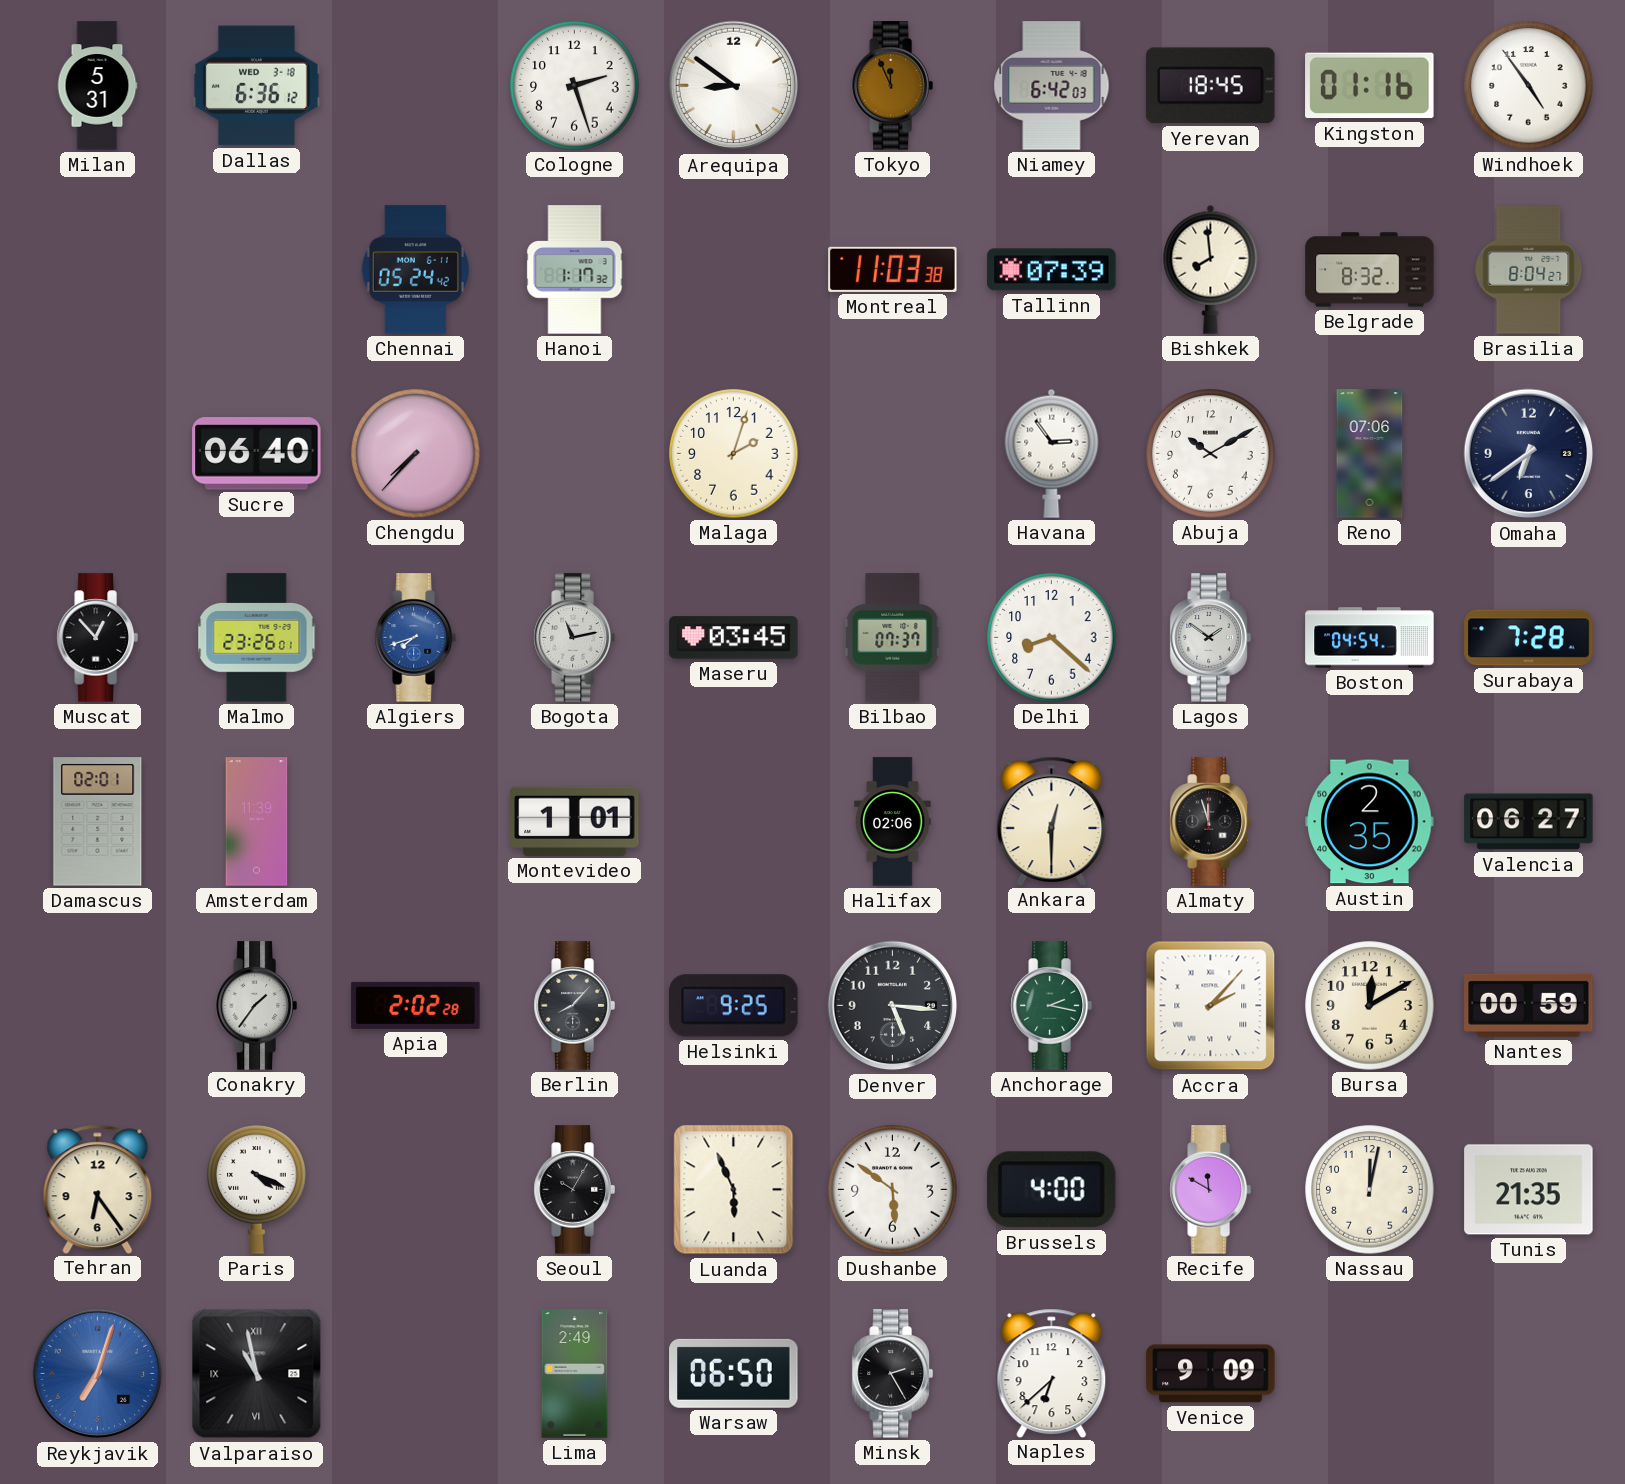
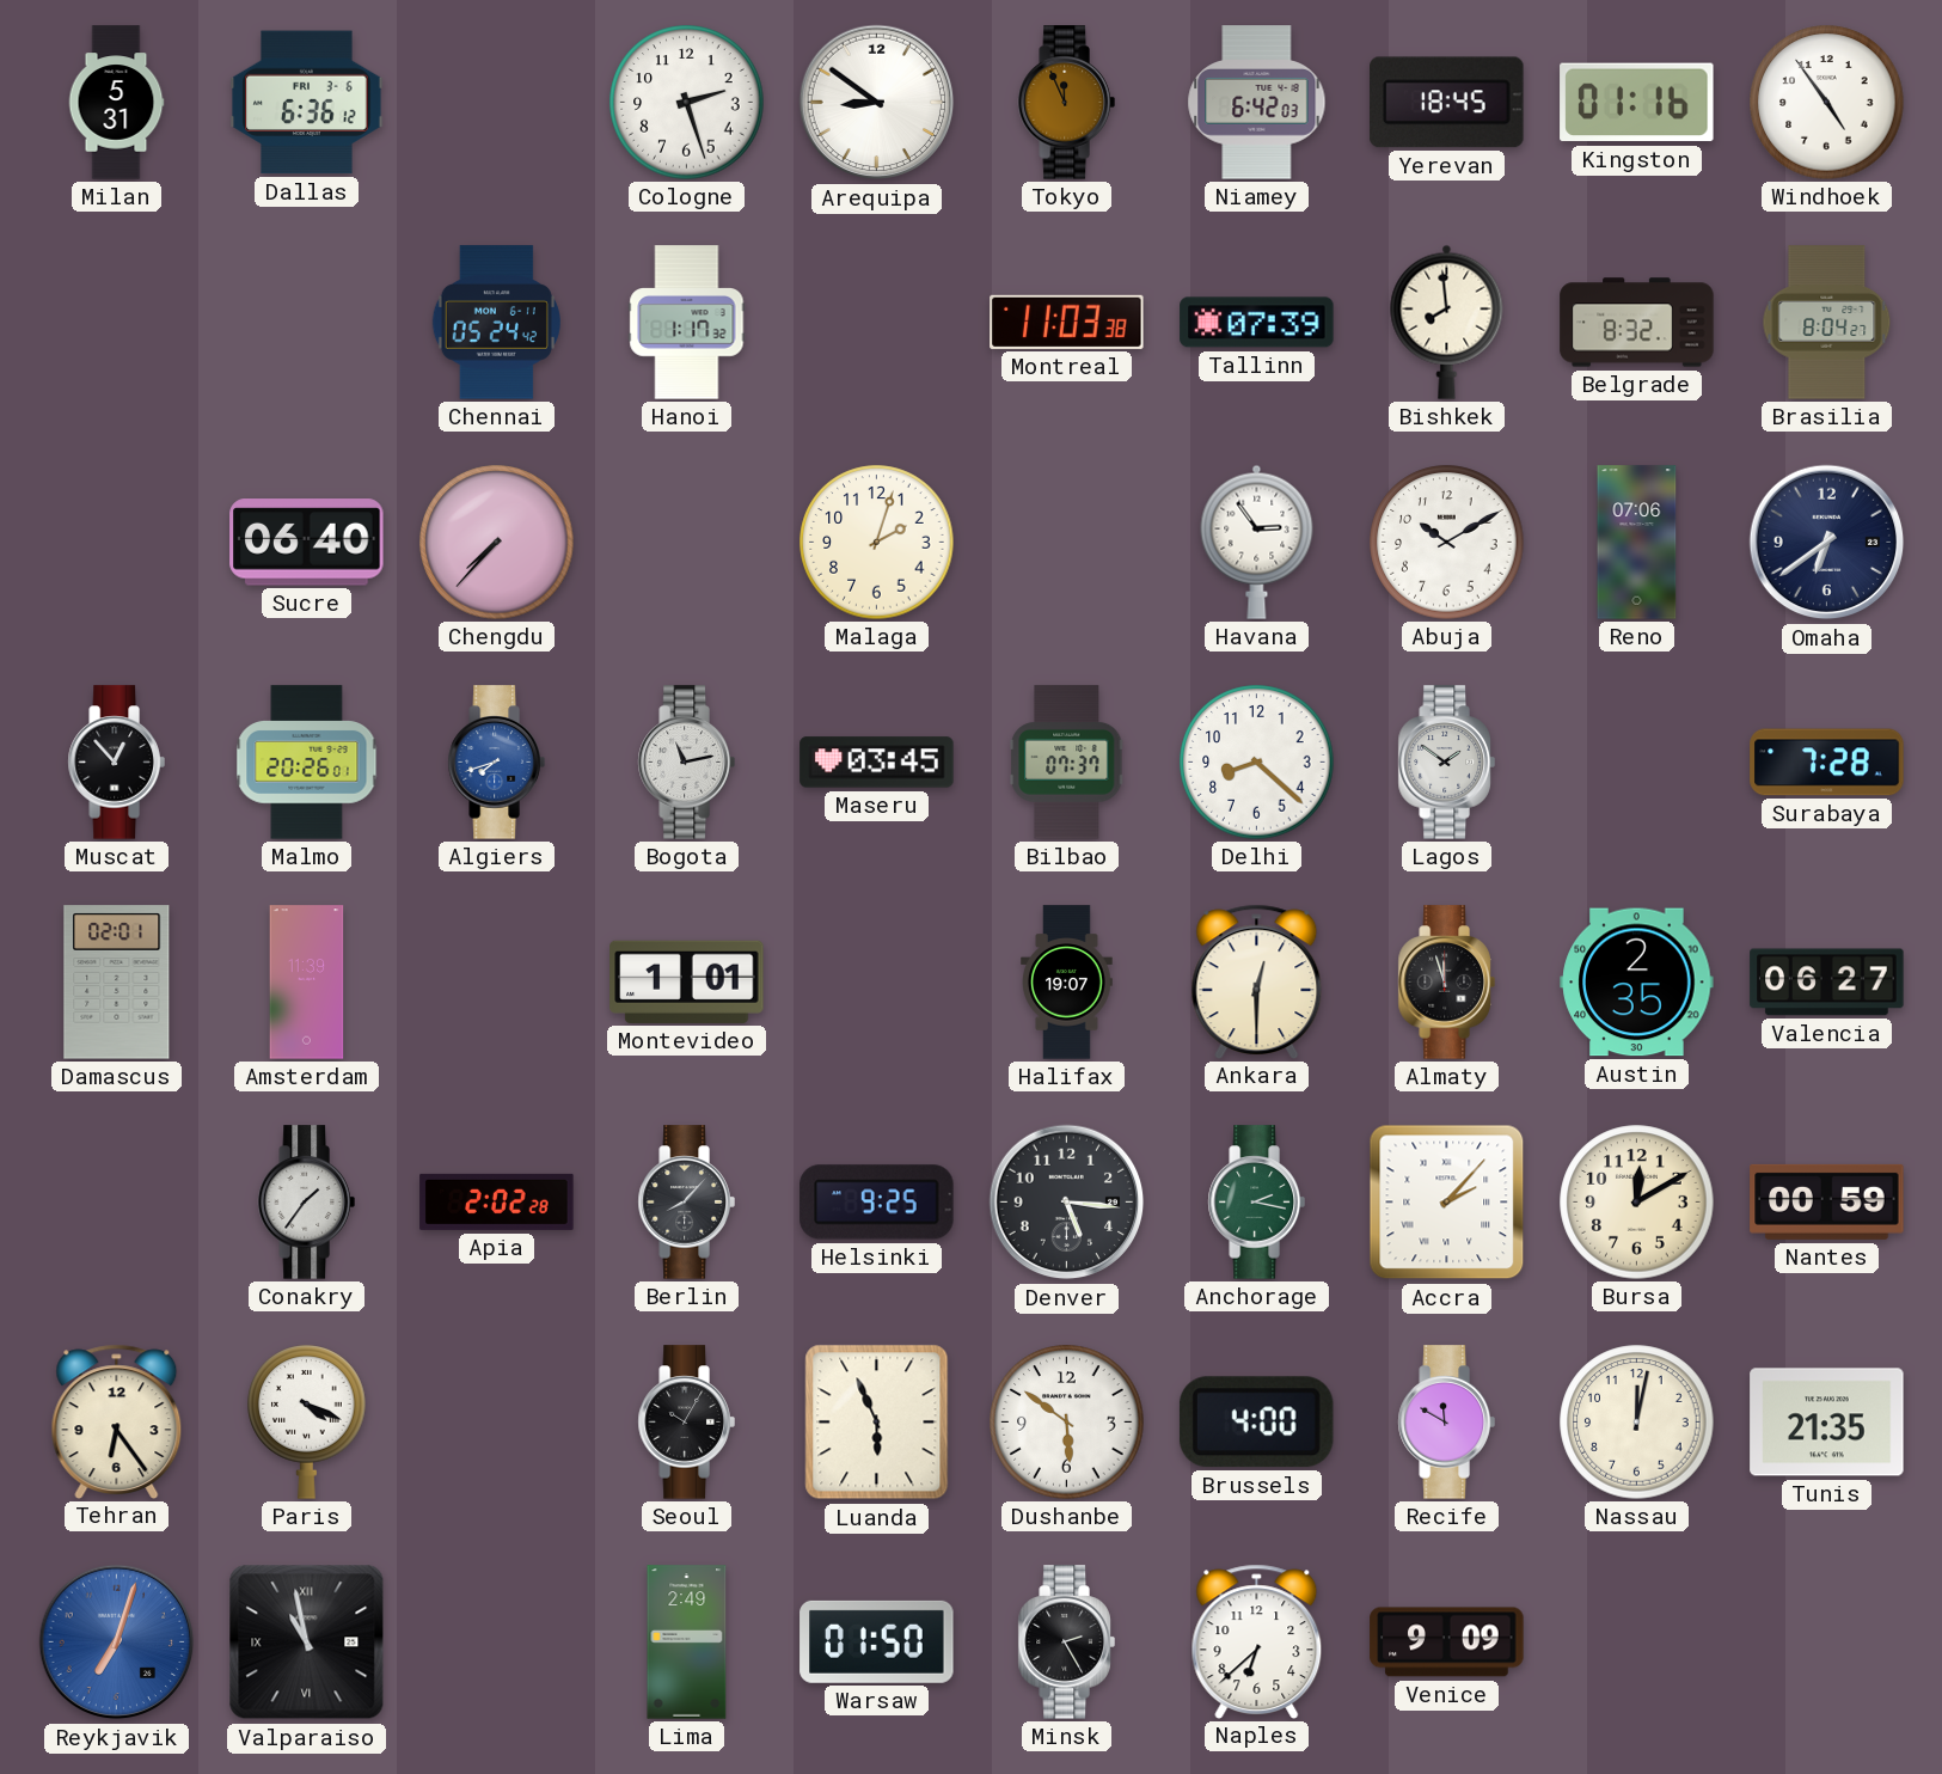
Dallas date: WED 3-18 -> FRI 3-6 (307, 103)
Malmo: 23:26 -> 20:26 (307, 763)
Boston: 04:54 -> none (1370, 638)
Halifax: 02:06 -> 19:07 (1067, 983)
Warsaw: 06:50 -> 01:50 (877, 1641)
